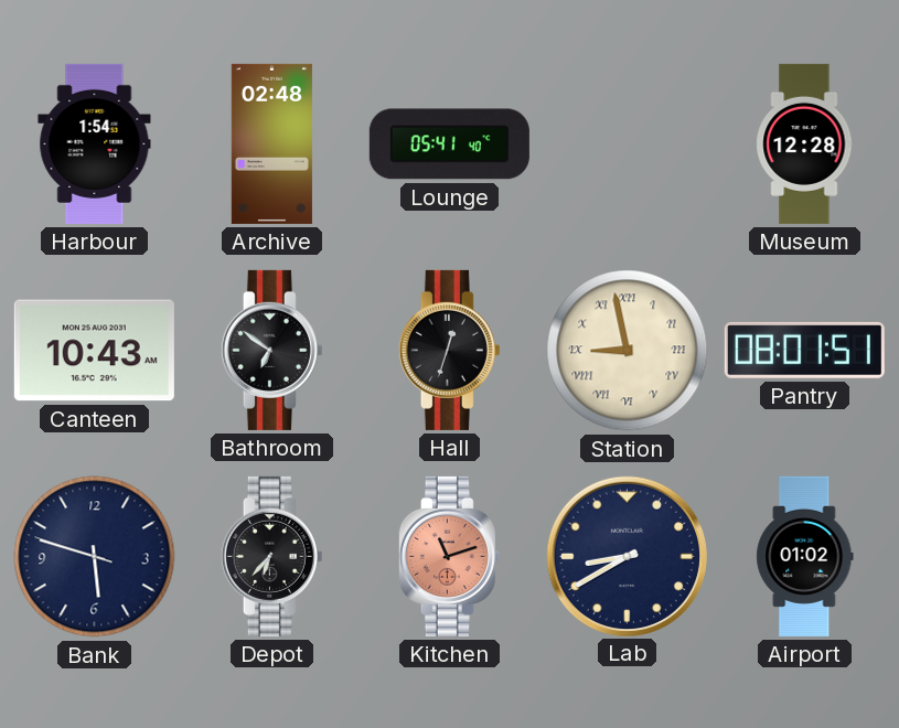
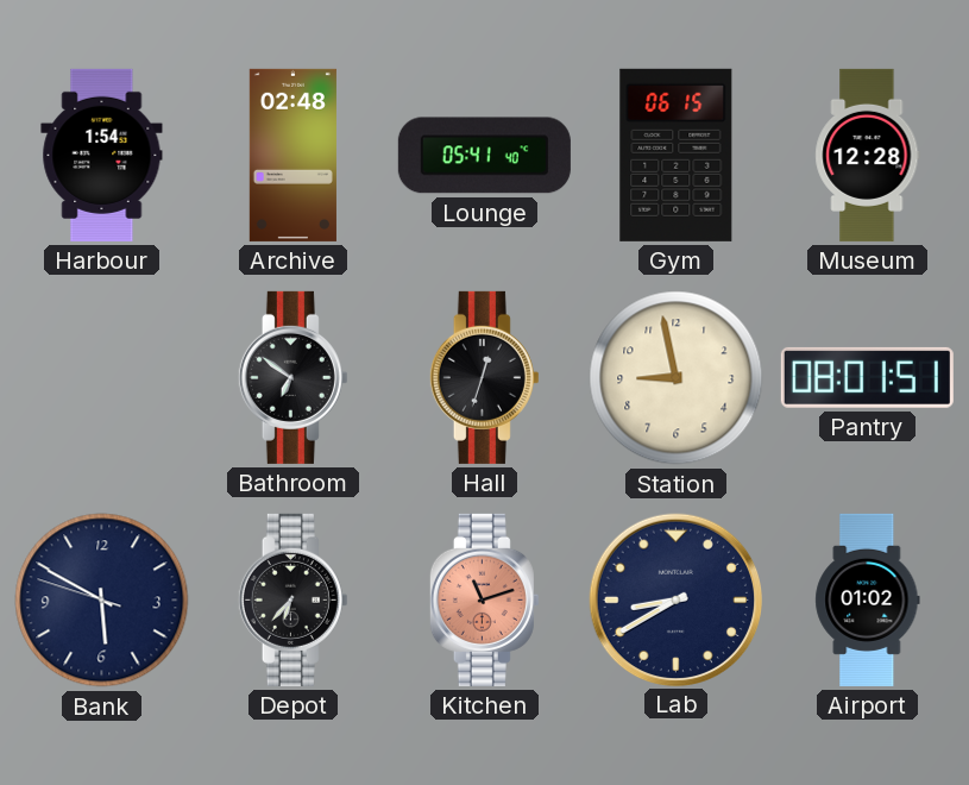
Gym: none -> 06:15 (677, 155)
Canteen: 10:43 -> none (94, 351)
Station numerals: Roman -> Arabic (677, 378)
Bank: 5:47 -> 5:49 (102, 601)
